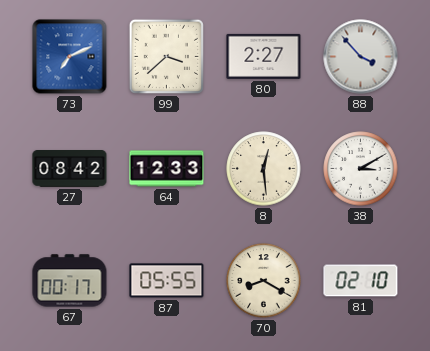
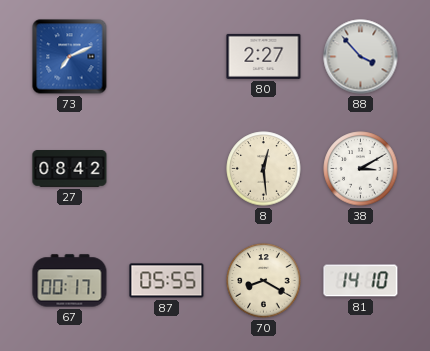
99: 3:38 -> none (166, 56)
64: 12:33 -> none (167, 169)
81: 02:10 -> 14:10 (361, 281)
